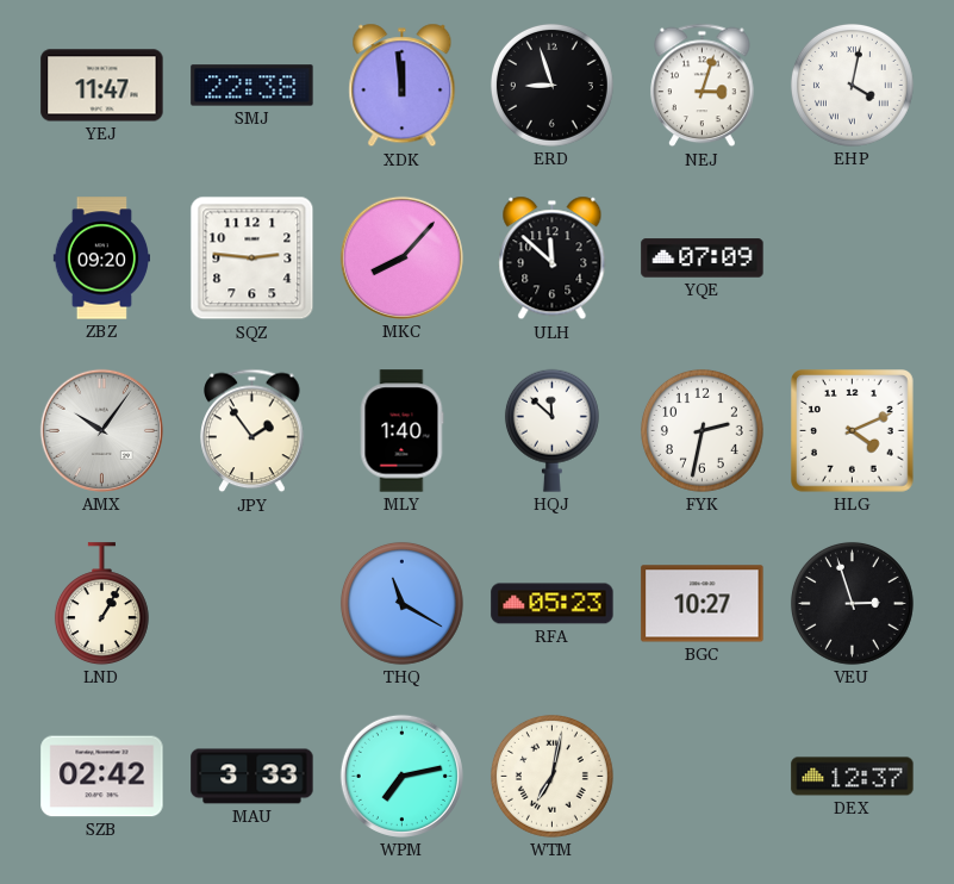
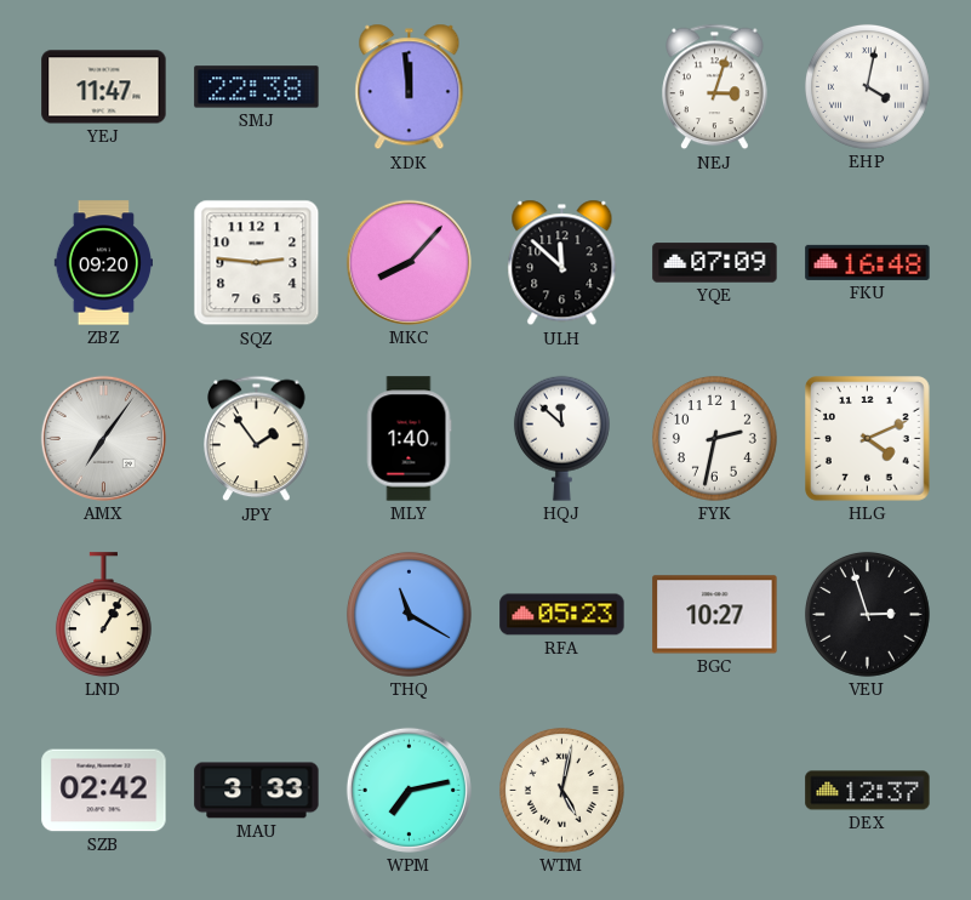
ERD: 8:57 -> none (551, 85)
FKU: none -> 16:48 (868, 262)
AMX: 10:06 -> 7:06 (103, 438)
WTM: 7:02 -> 5:02 (561, 790)
